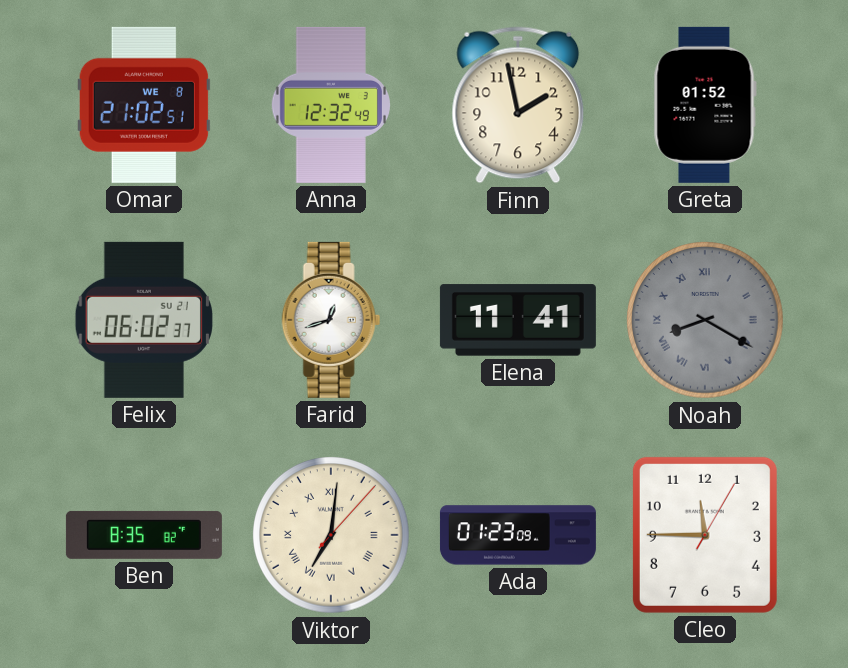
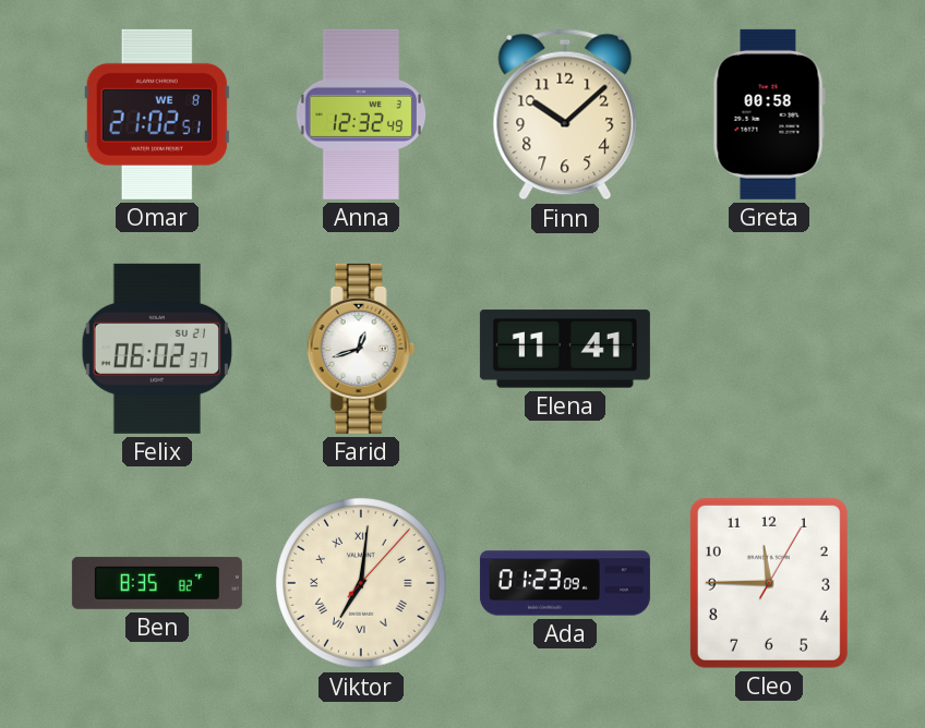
Finn: 1:58 -> 10:08 (565, 114)
Greta: 01:52 -> 00:58 (769, 114)
Noah: 8:20 -> none (706, 321)
